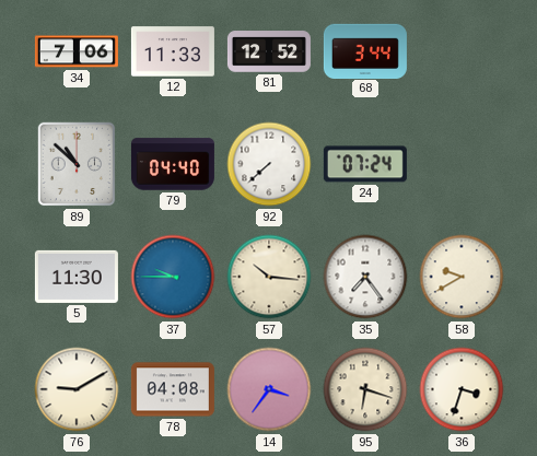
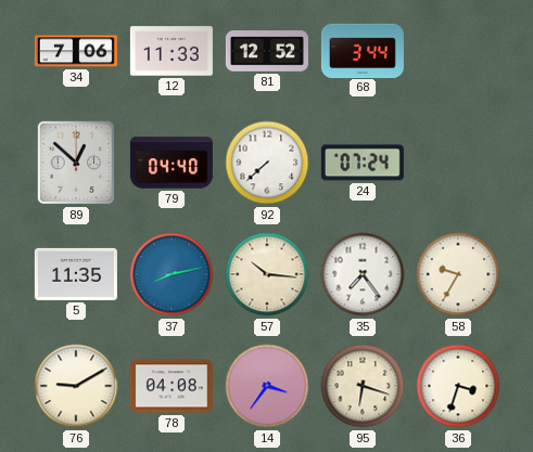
89: 10:52 -> 12:52 (76, 163)
5: 11:30 -> 11:35 (76, 274)
37: 9:45 -> 8:13 (172, 274)
58: 9:40 -> 9:35 (458, 274)
